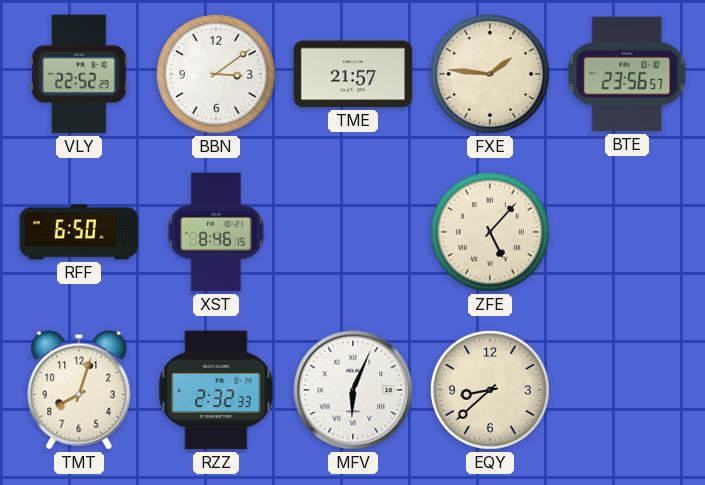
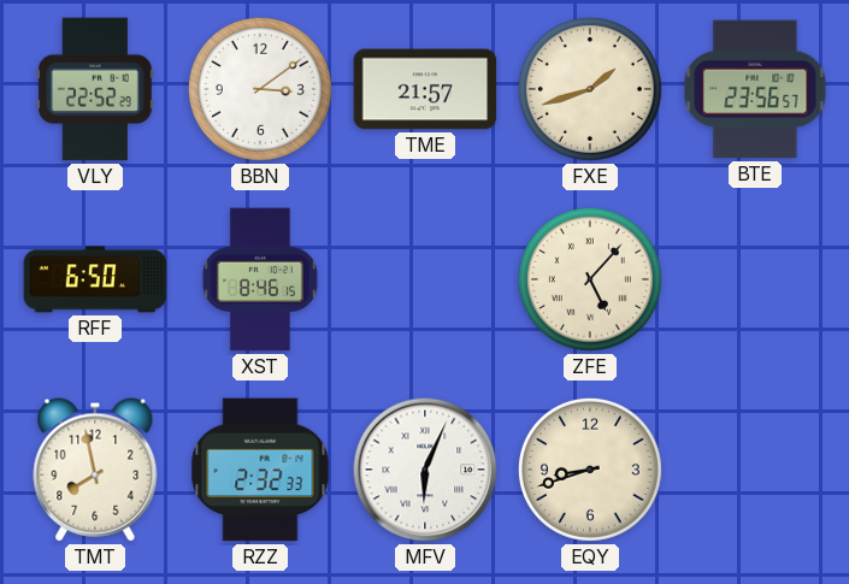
FXE: 1:46 -> 1:42 (590, 89)
TMT: 8:03 -> 7:58 (95, 470)
EQY: 8:38 -> 8:42 (590, 470)
